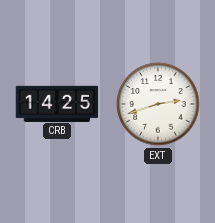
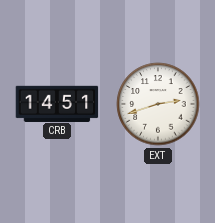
CRB: 14:25 -> 14:51 (57, 103)
